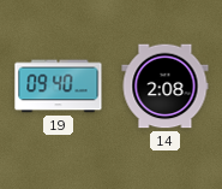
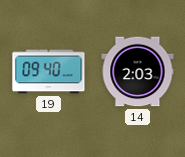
14: 2:08 -> 2:03 (138, 72)
